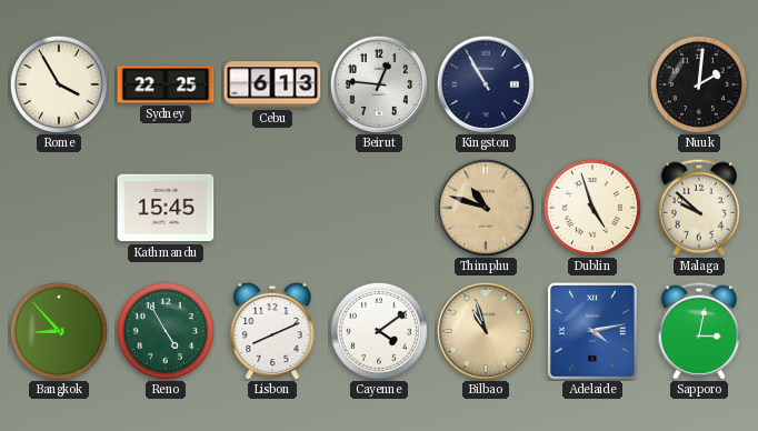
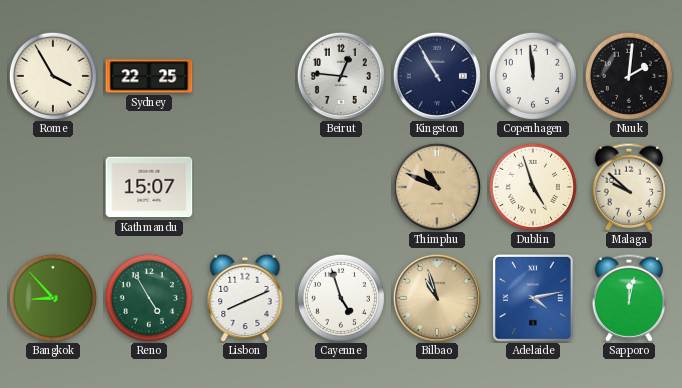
Cebu: 6:13 -> none (272, 84)
Copenhagen: none -> 11:59 (533, 76)
Kathmandu: 15:45 -> 15:07 (149, 187)
Thimphu: 10:48 -> 10:49 (437, 187)
Cayenne: 4:09 -> 4:57 (341, 298)
Sapporo: 3:02 -> 12:02 (629, 298)
